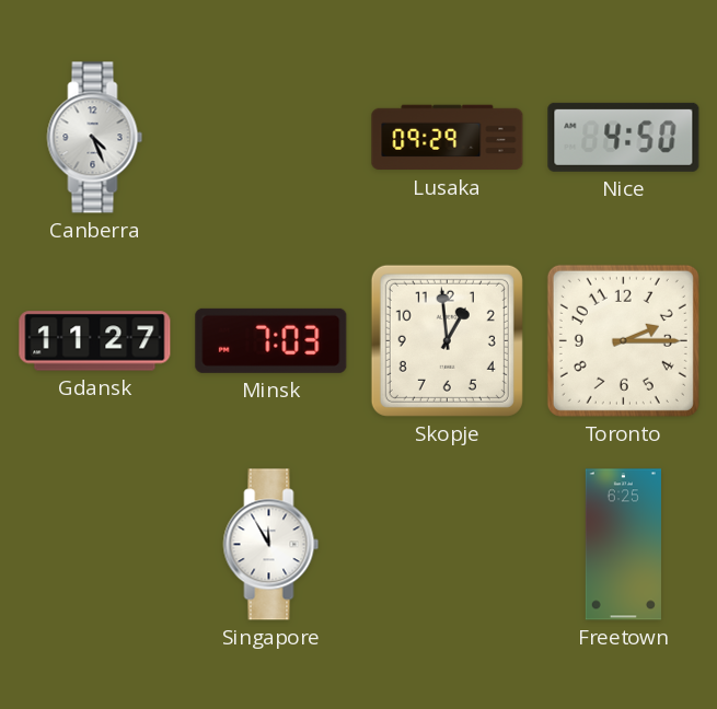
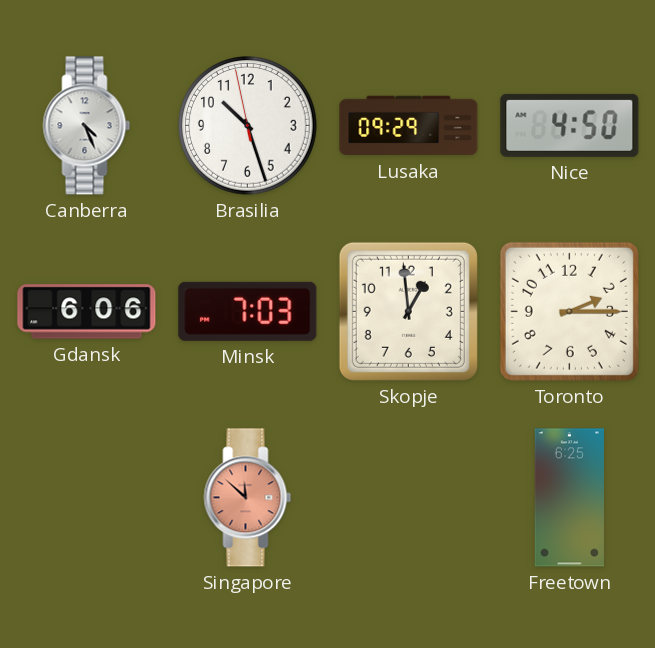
Brasilia: none -> 10:26 (248, 126)
Gdansk: 11:27 -> 6:06 (87, 312)
Singapore: 11:55 -> 11:52 (248, 498)
Singapore dial: white -> salmon (248, 498)
